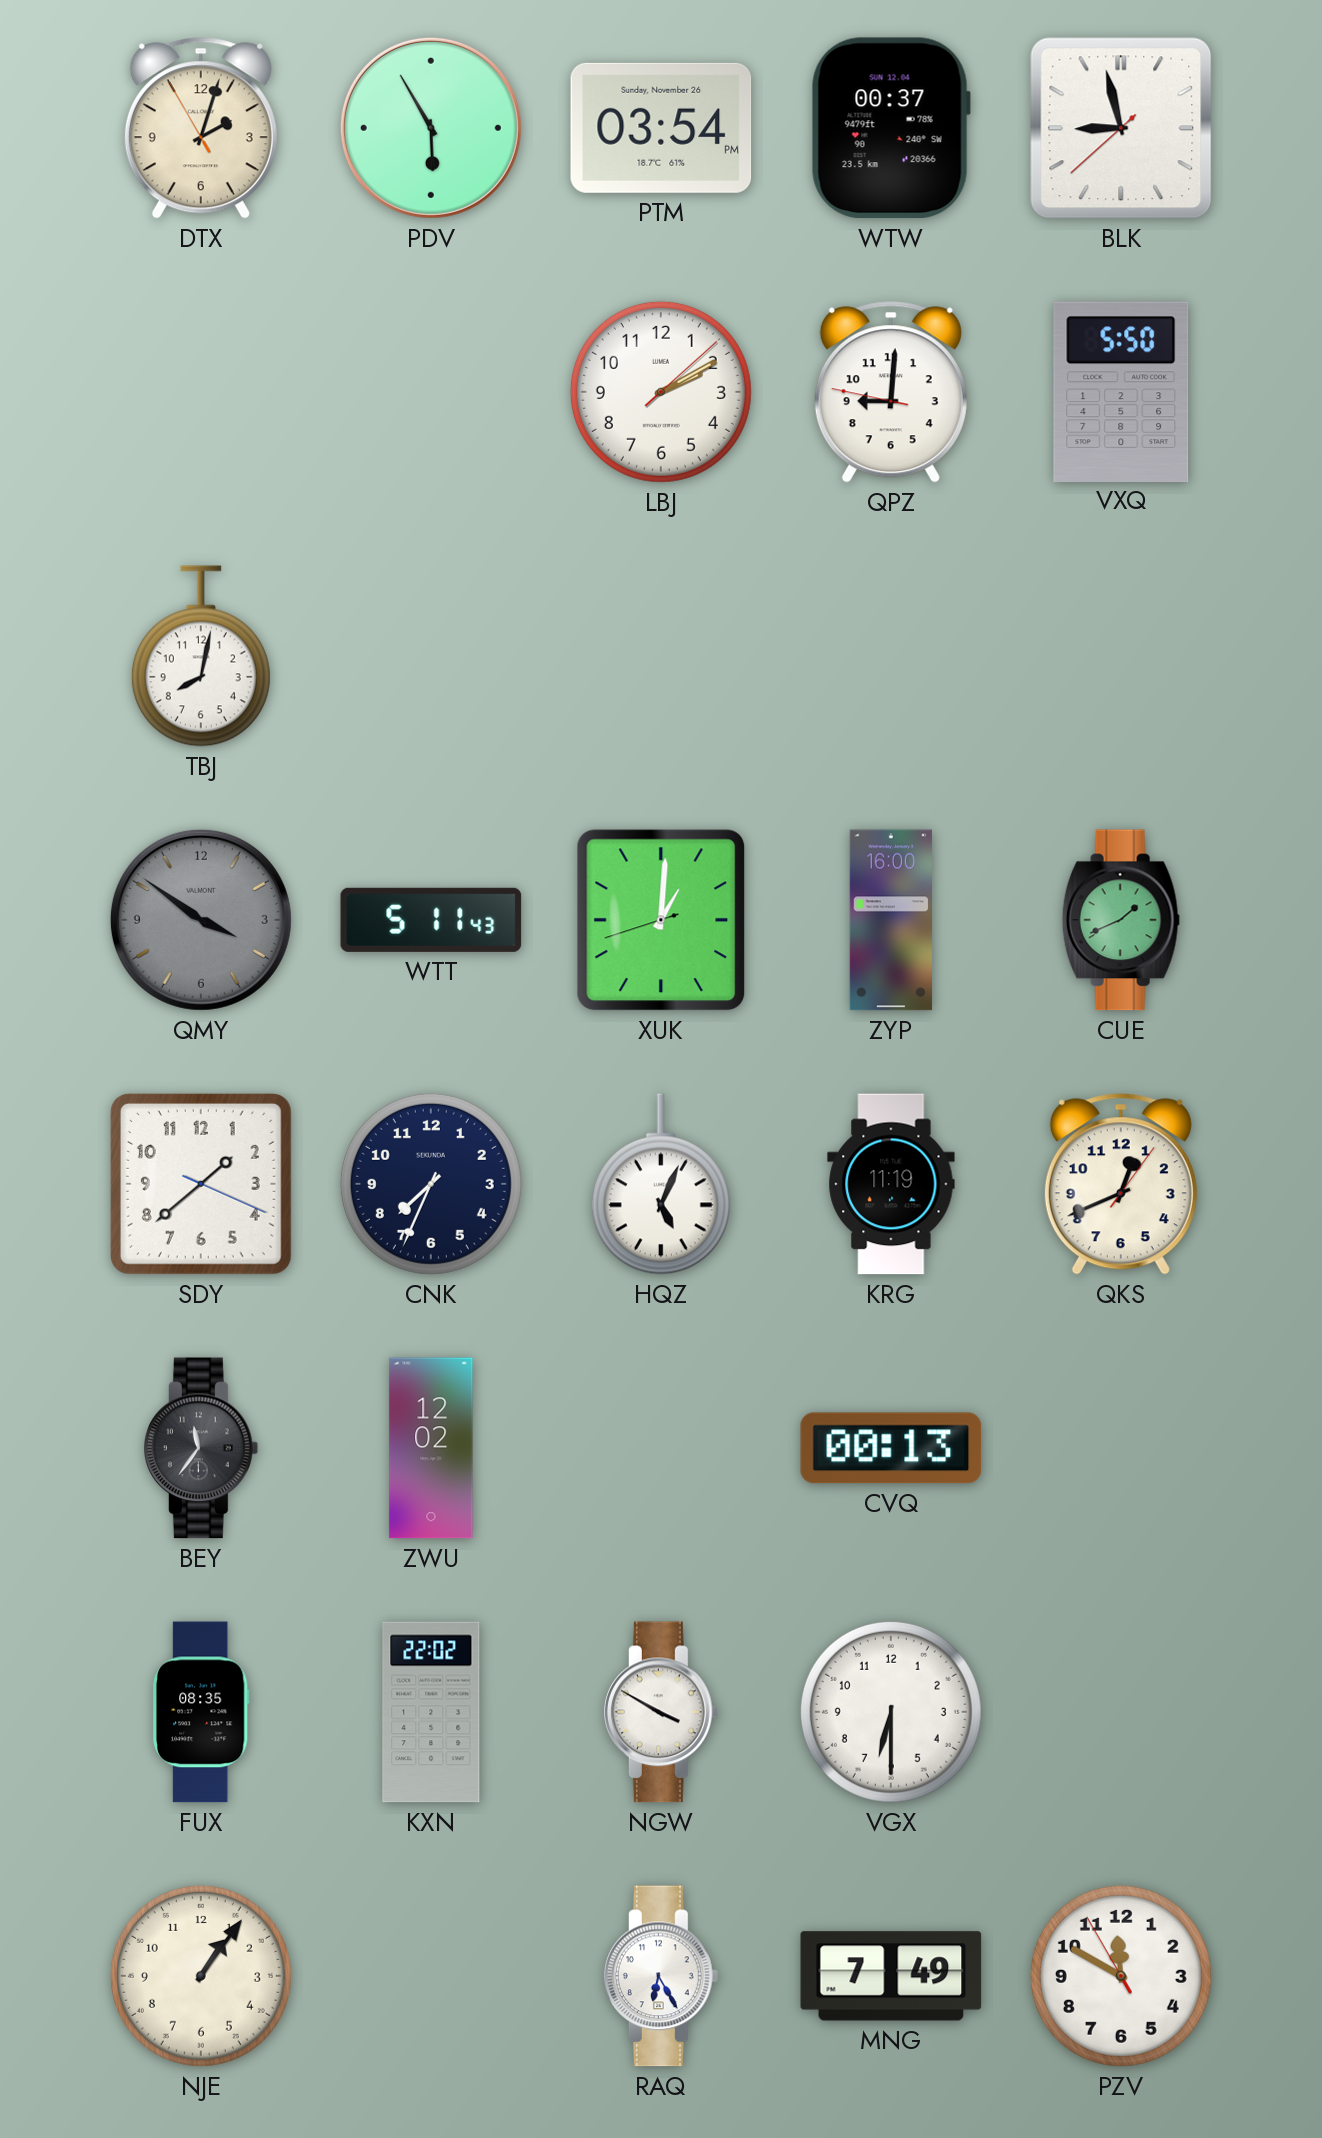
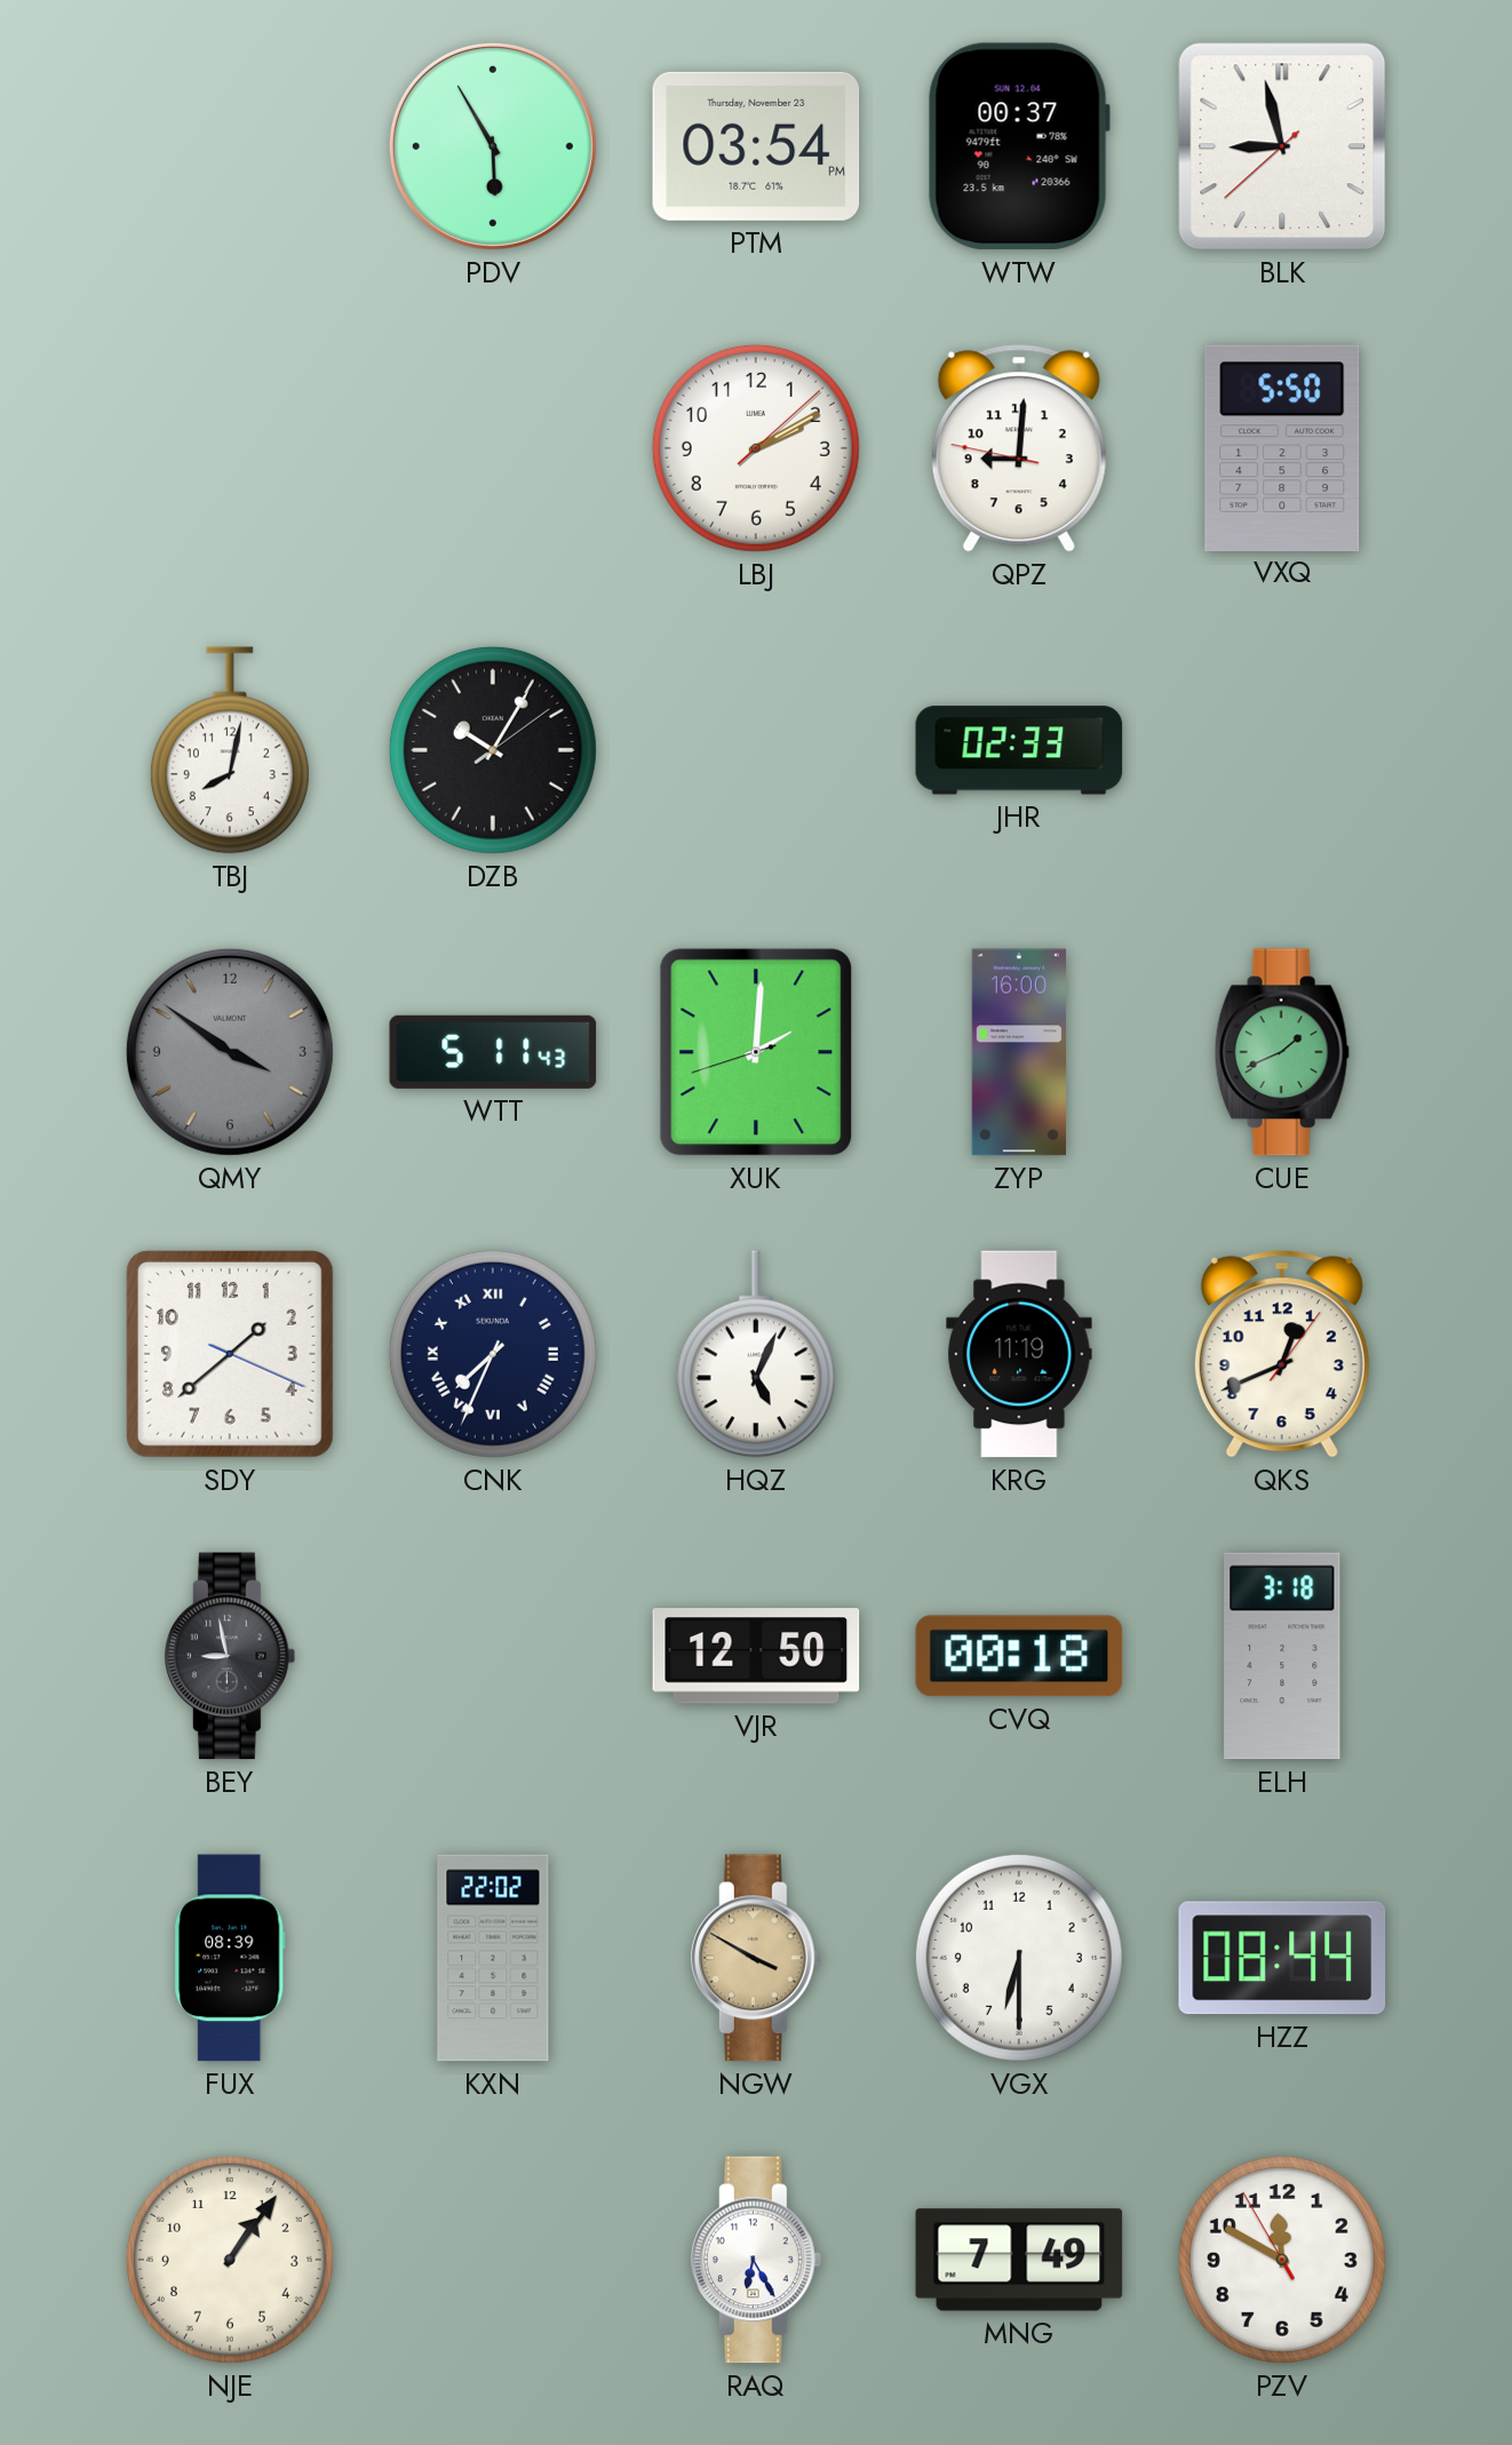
DTX: 2:02 -> none (201, 128)
PTM date: Sunday, November 26 -> Thursday, November 23 (756, 146)
DZB: none -> 10:05 (493, 750)
JHR: none -> 02:33 (1019, 750)
XUK: 1:00 -> 2:00 (756, 1052)
CNK numerals: Arabic -> Roman (493, 1354)
BEY: 11:36 -> 8:58 (230, 1656)
ZWU: 12:02 -> none (431, 1448)
VJR: none -> 12:50 (756, 1656)
CVQ: 00:13 -> 00:18 (1019, 1656)
ELH: none -> 3:18 (1282, 1656)
FUX: 08:35 -> 08:39 (230, 1958)
NGW dial: white -> champagne (756, 1958)
HZZ: none -> 08:44 (1282, 1958)
